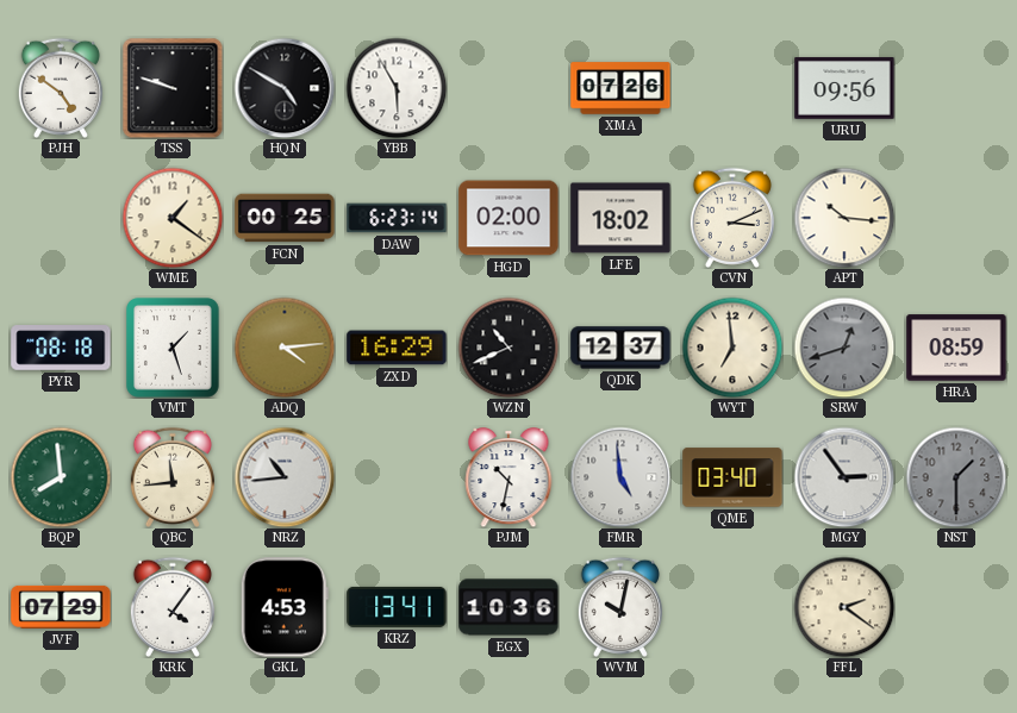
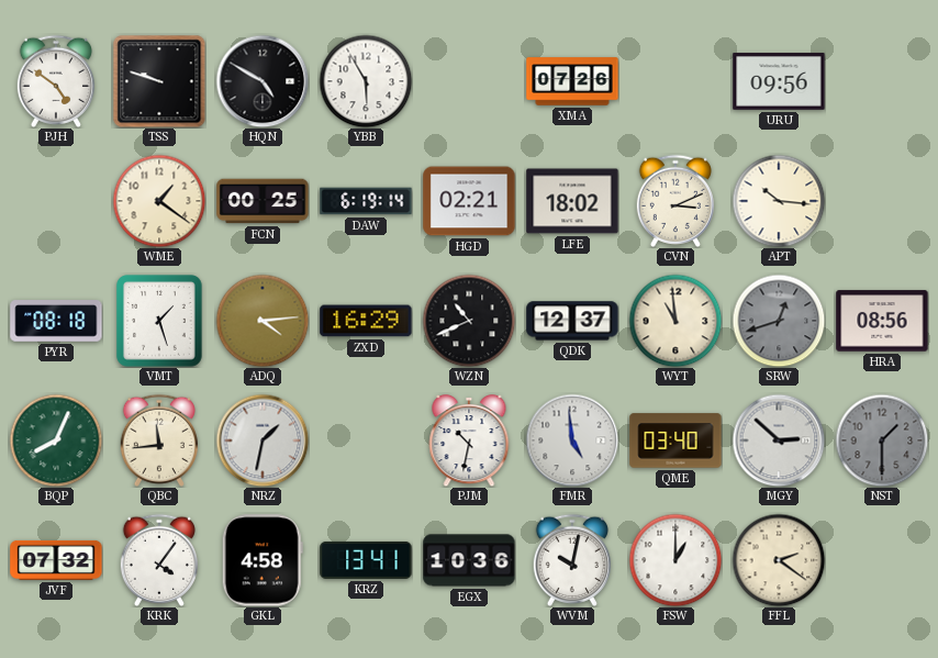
DAW: 6:23 -> 6:19 (366, 201)
HGD: 02:00 -> 02:21 (469, 201)
WYT: 6:59 -> 10:59 (675, 321)
HRA: 08:59 -> 08:56 (882, 321)
BQP: 7:59 -> 8:04 (56, 440)
NRZ: 10:44 -> 1:32 (263, 440)
MGY: 2:54 -> 2:52 (779, 440)
JVF: 07:29 -> 07:32 (56, 560)
GKL: 4:53 -> 4:58 (263, 560)
FSW: none -> 1:00 (675, 560)
